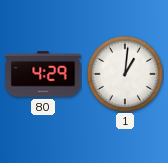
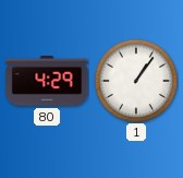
1: 1:01 -> 1:06 (135, 80)
